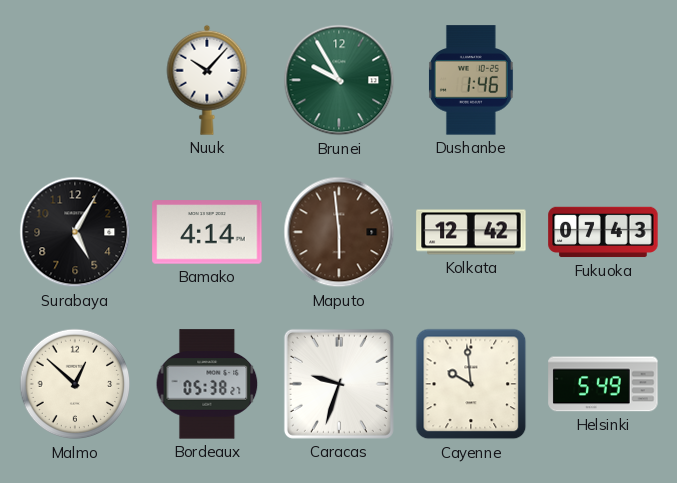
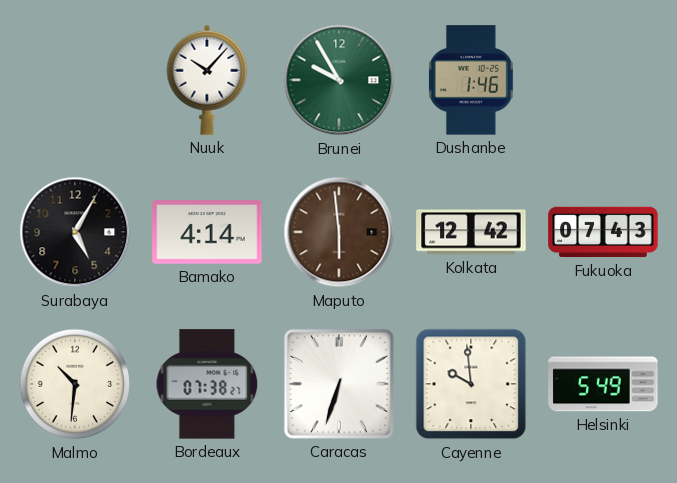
Malmo: 12:52 -> 10:31 (75, 384)
Bordeaux: 05:38 -> 07:38 (207, 384)
Caracas: 9:33 -> 6:33 (339, 384)
